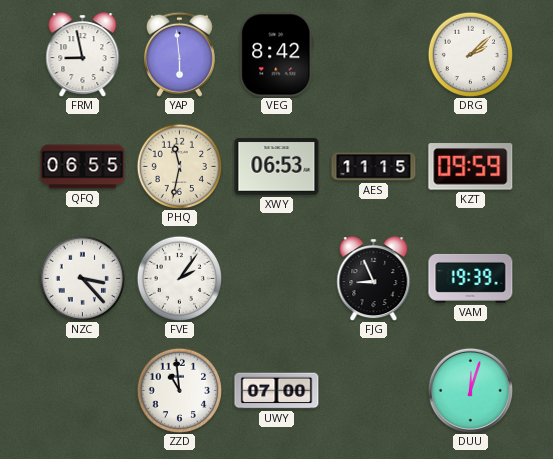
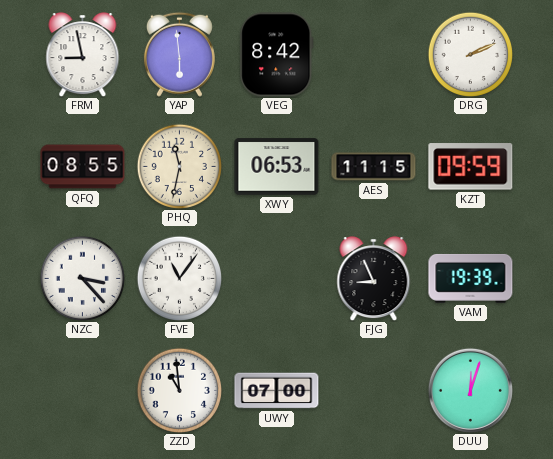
DRG: 2:08 -> 2:11 (470, 54)
QFQ: 06:55 -> 08:55 (83, 167)
FVE: 2:06 -> 11:06 (179, 278)
